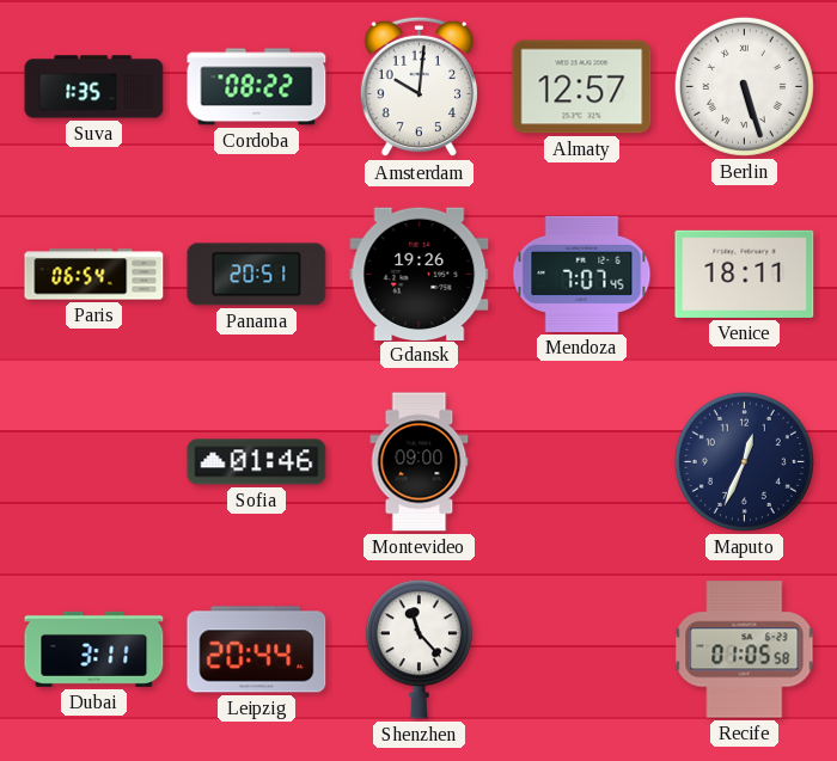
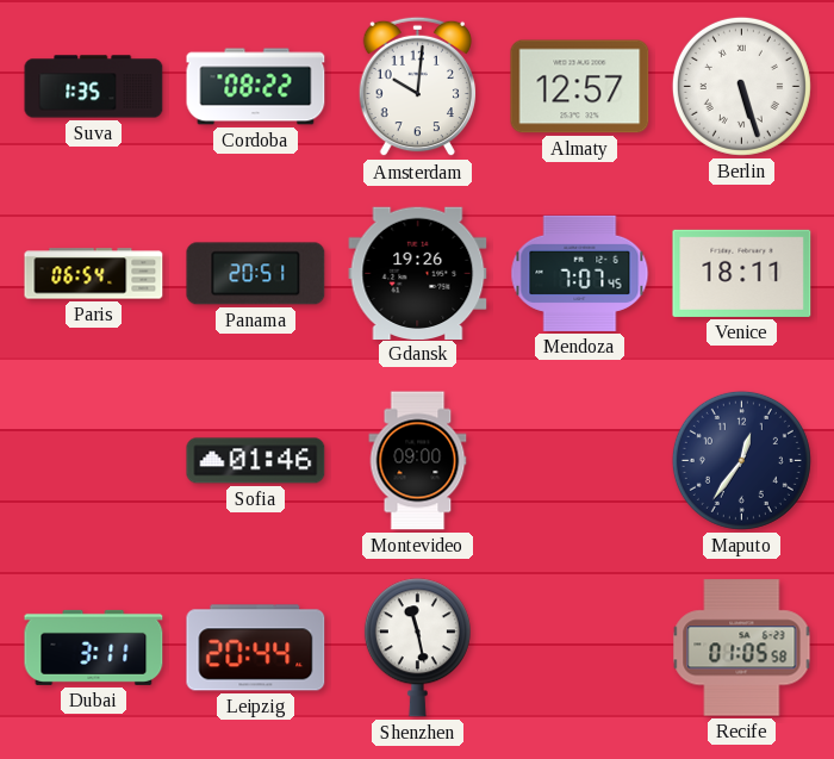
Maputo: 12:34 -> 12:36 (741, 460)
Shenzhen: 11:23 -> 11:28 (417, 648)
